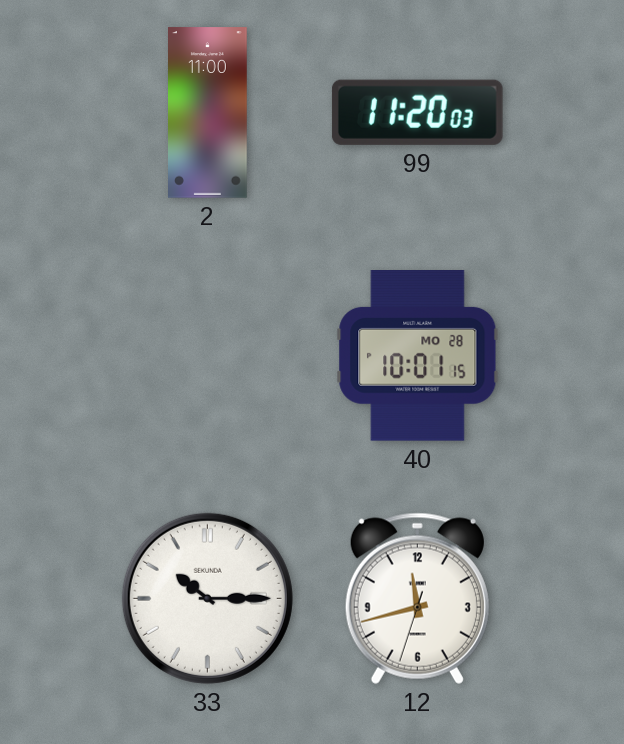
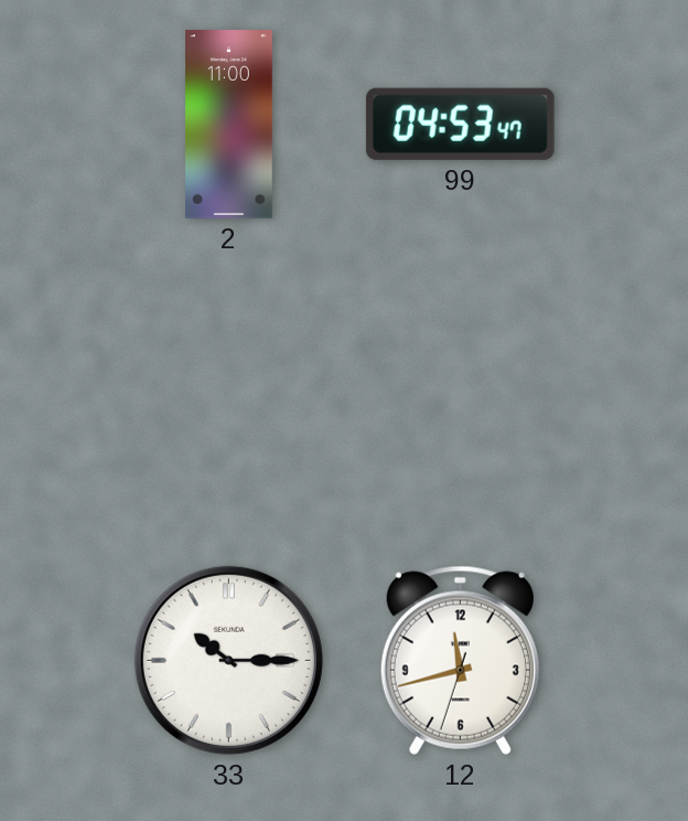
99: 11:20 -> 04:53 (460, 124)
40: 10:01 -> none (418, 356)
